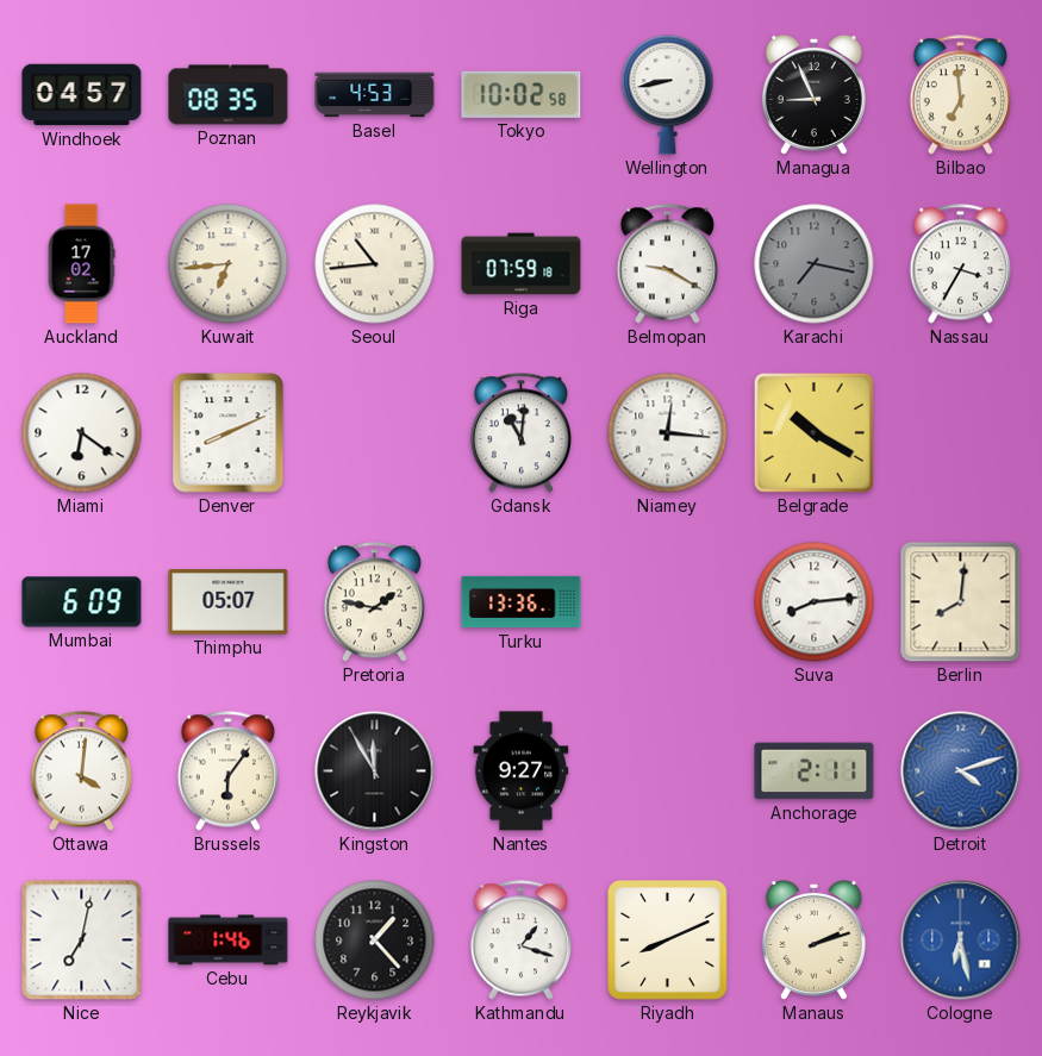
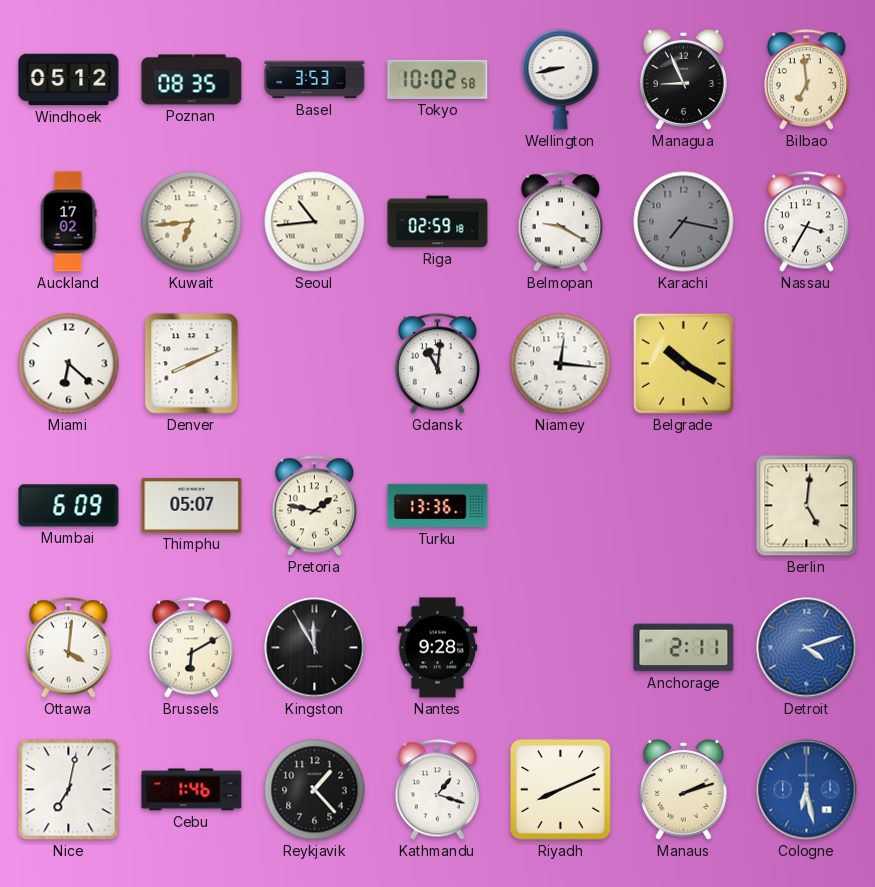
Windhoek: 04:57 -> 05:12 (69, 80)
Basel: 4:53 -> 3:53 (315, 80)
Riga: 07:59 -> 02:59 (438, 222)
Miami: 6:21 -> 6:22 (69, 364)
Suva: 8:14 -> none (815, 602)
Berlin: 8:01 -> 5:01 (807, 506)
Brussels: 6:06 -> 6:10 (191, 648)
Nantes: 9:27 -> 9:28 (438, 648)
